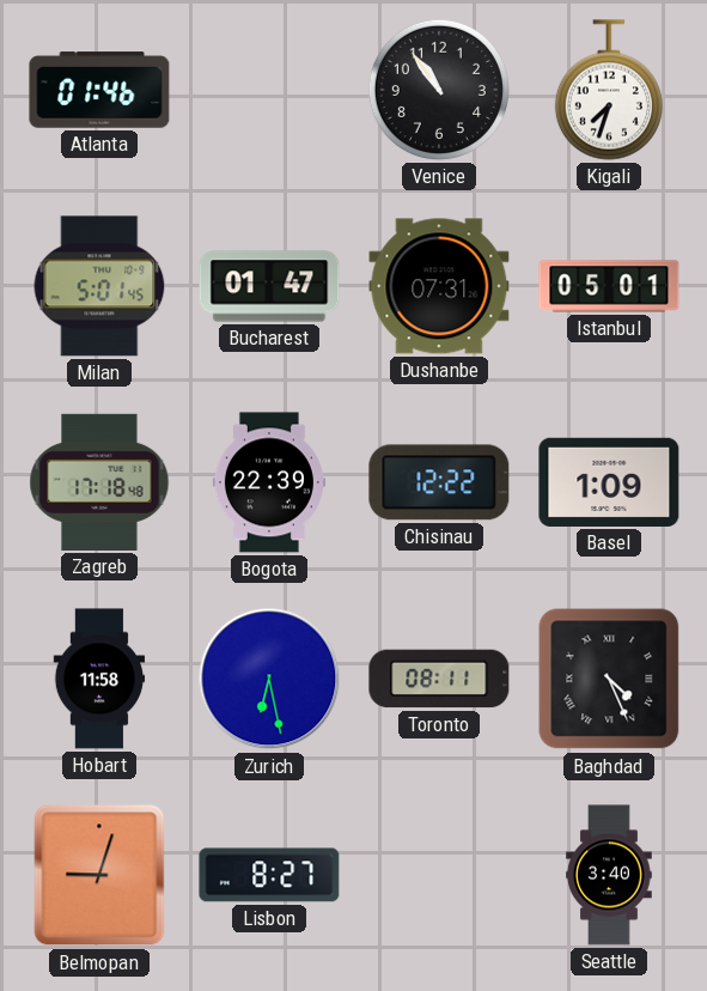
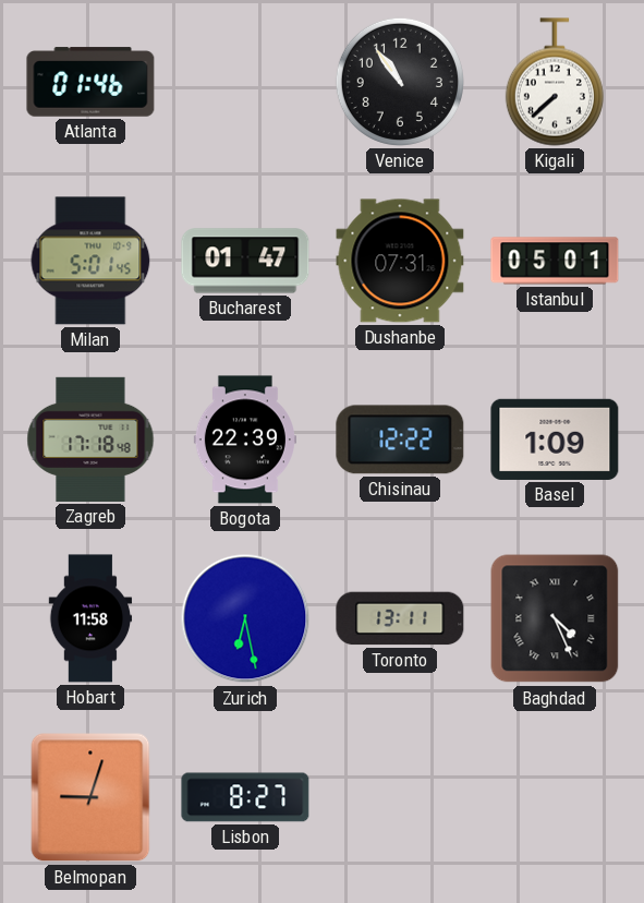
Kigali: 7:33 -> 7:38 (555, 82)
Toronto: 08:11 -> 13:11 (400, 618)
Seattle: 3:40 -> none (609, 875)
